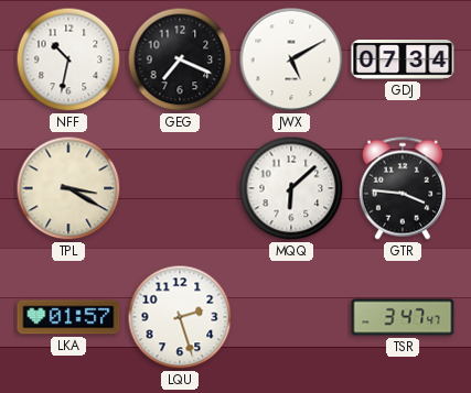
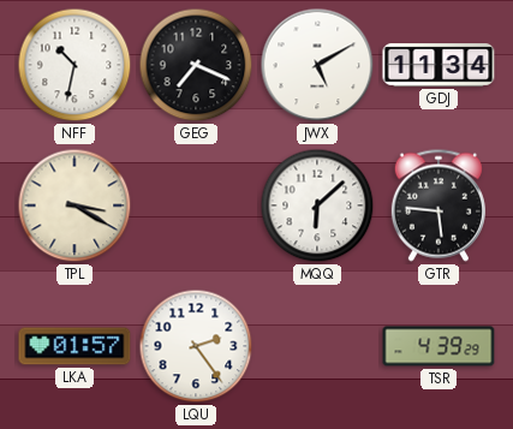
GDJ: 07:34 -> 11:34 (439, 66)
GTR: 3:46 -> 5:46 (439, 205)
LQU: 2:27 -> 2:24 (196, 346)
TSR: 3:47 -> 4:39 (439, 346)
